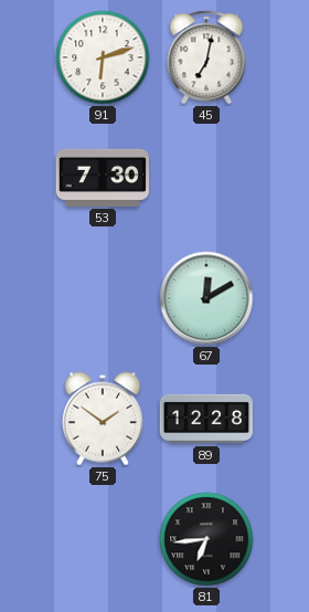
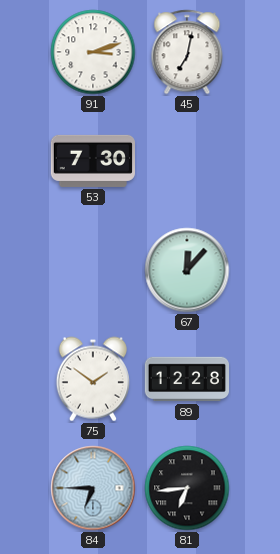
91: 6:12 -> 3:12 (93, 52)
67: 12:10 -> 12:07 (187, 270)
84: none -> 6:45 (93, 488)
